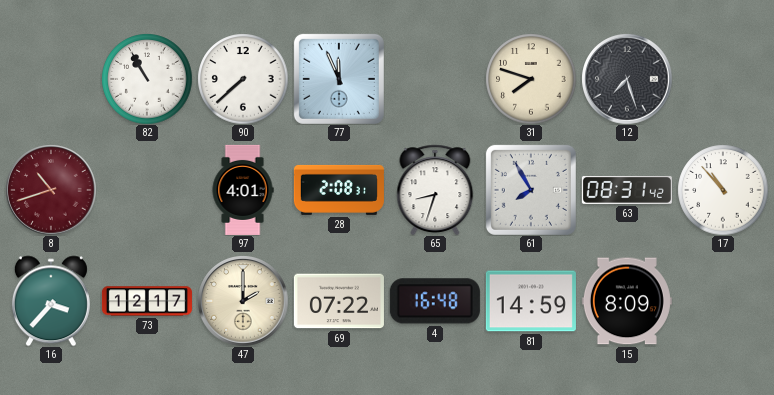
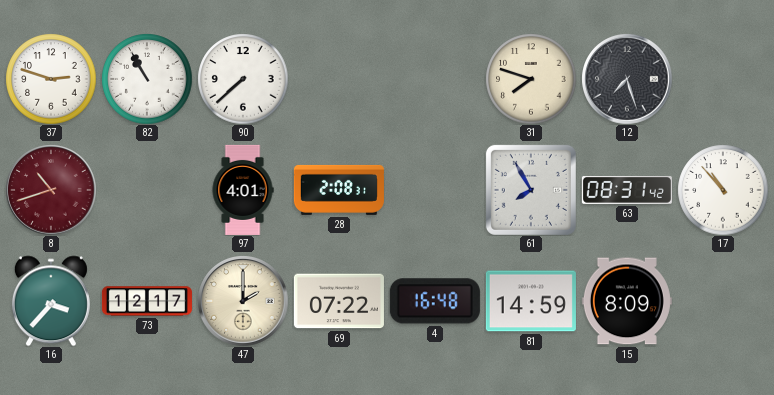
37: none -> 2:48 (51, 79)
77: 11:56 -> none (339, 79)
65: 8:33 -> none (435, 190)
